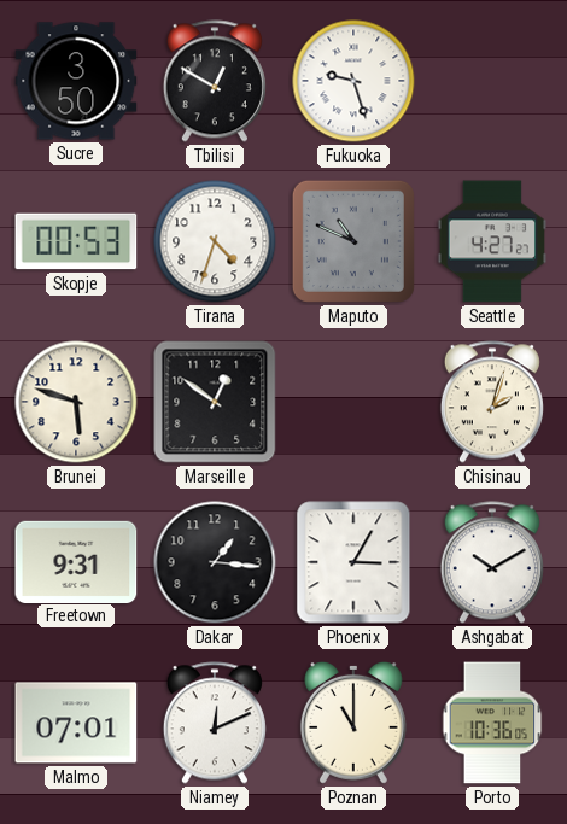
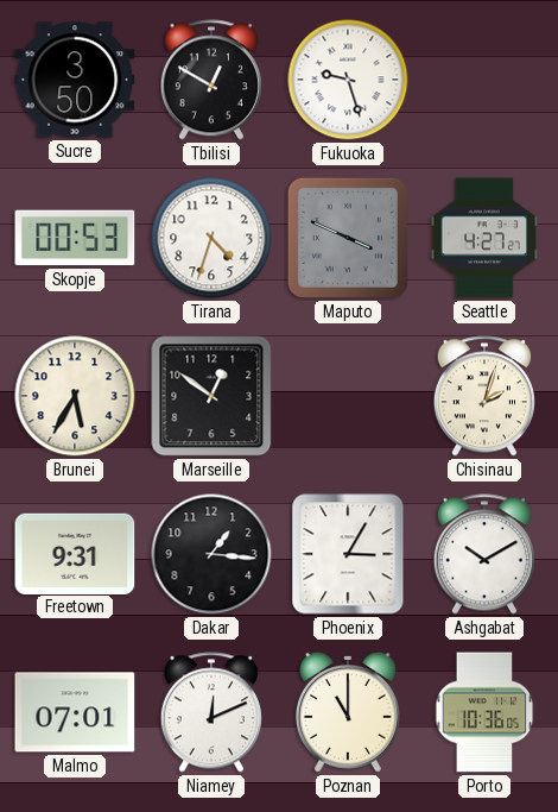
Maputo: 10:49 -> 3:49 (348, 238)
Brunei: 5:48 -> 5:35 (75, 396)
